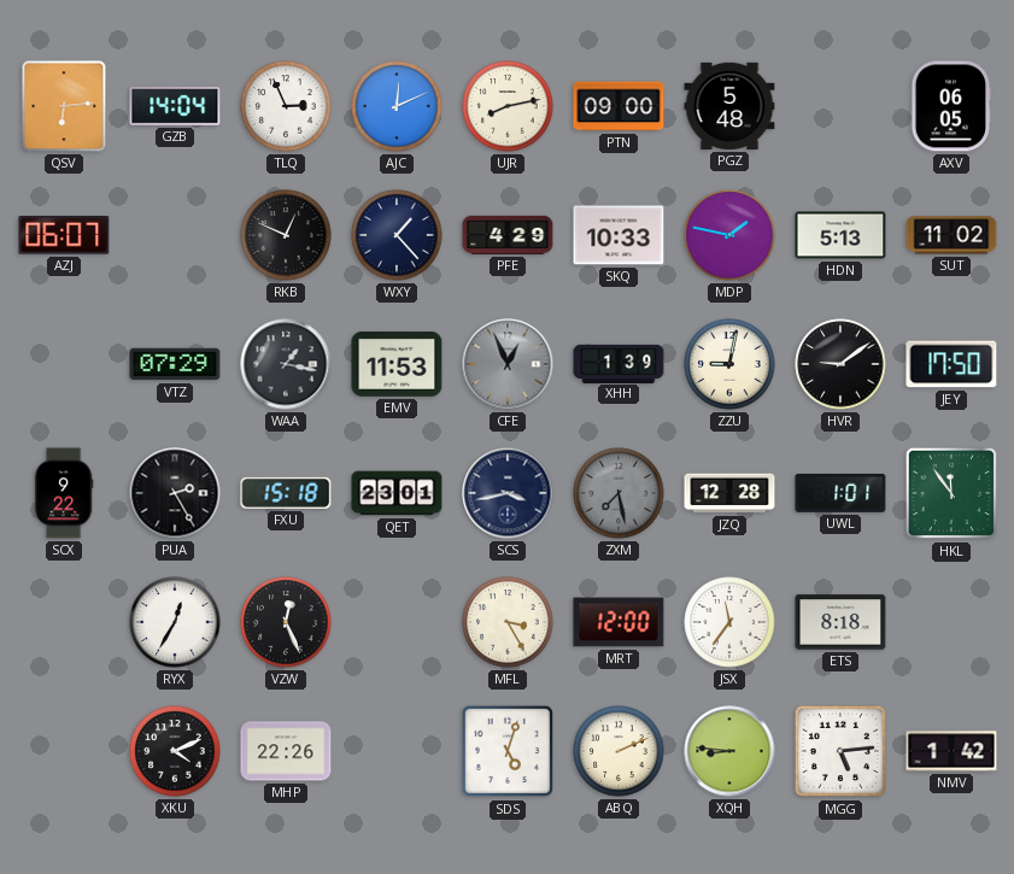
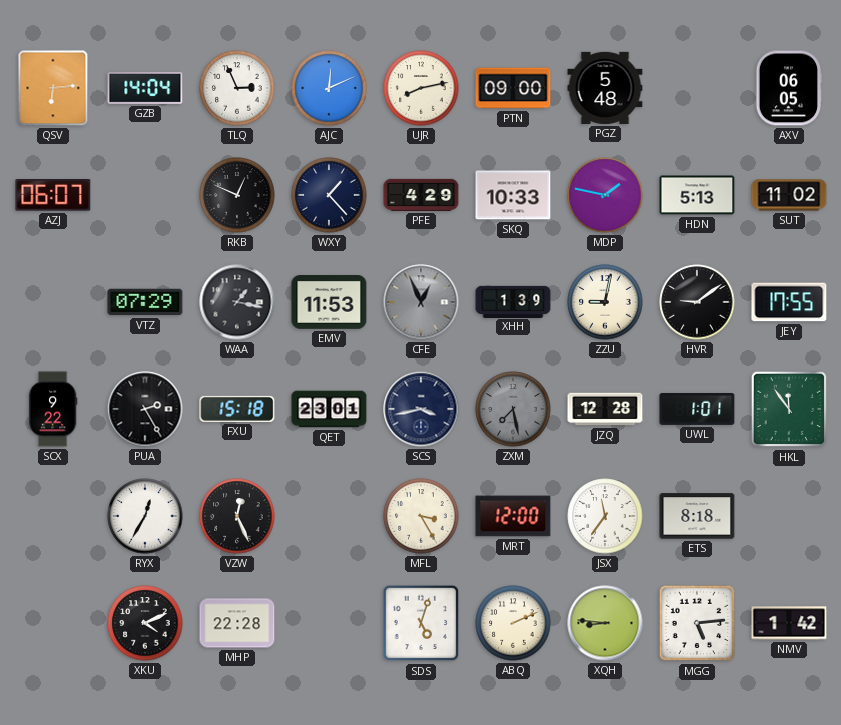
JEY: 17:50 -> 17:55 (789, 302)
MHP: 22:26 -> 22:28 (237, 623)
